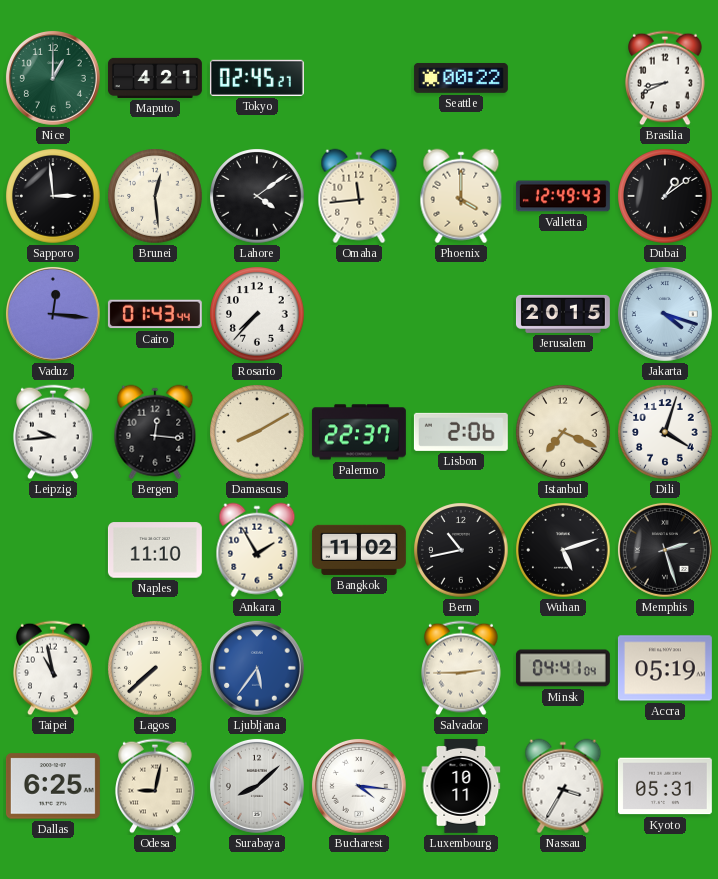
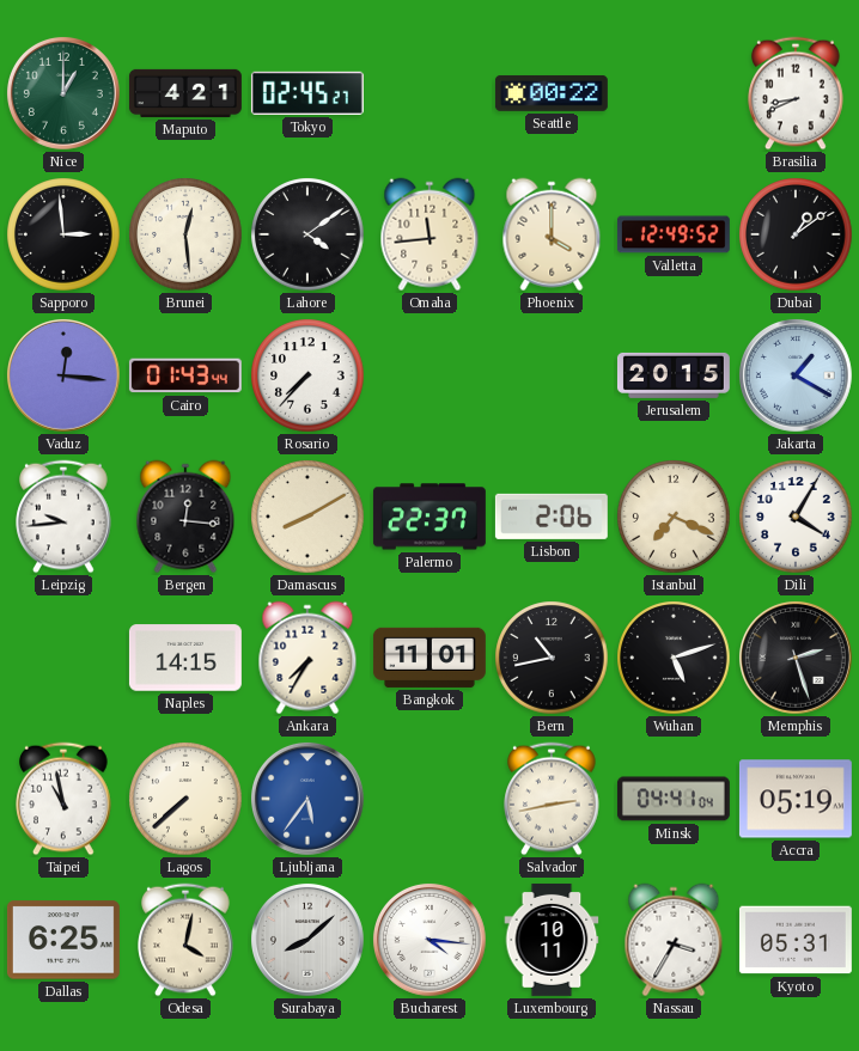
Valletta: 12:49:43 -> 12:49:52 (674, 234)
Jakarta: 4:18 -> 1:20 (796, 375)
Dili: 4:03 -> 4:05 (796, 517)
Naples: 11:10 -> 14:15 (185, 658)
Ankara: 1:55 -> 7:35 (307, 658)
Bangkok: 11:02 -> 11:01 (429, 658)
Salvador: 2:45 -> 2:43 (552, 799)
Odesa: 9:02 -> 4:02 (185, 940)
